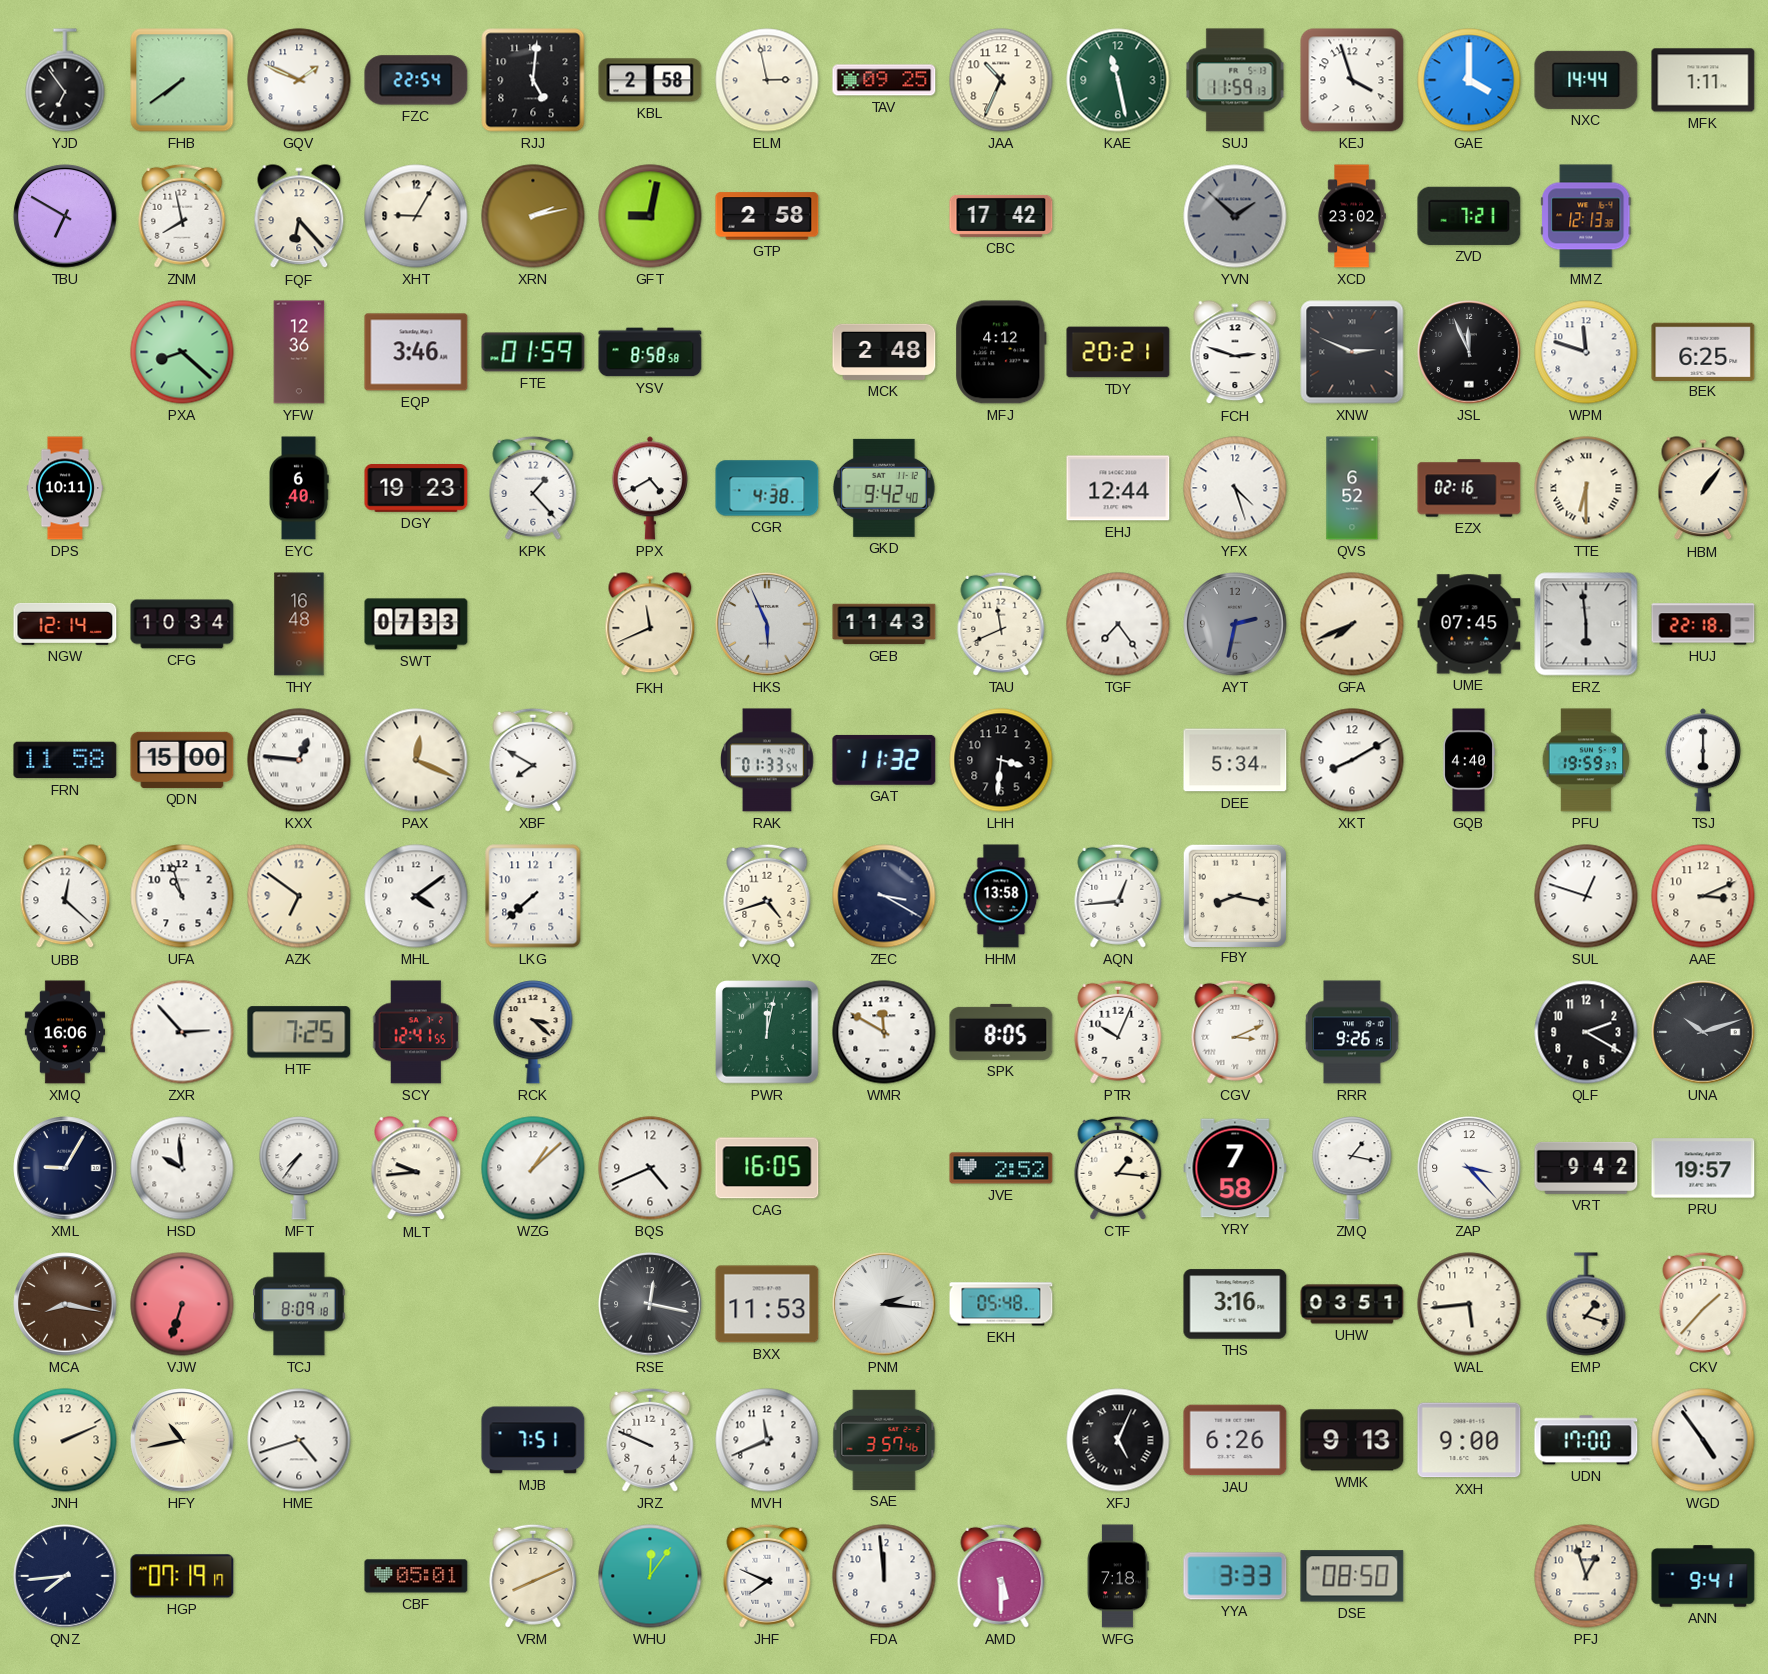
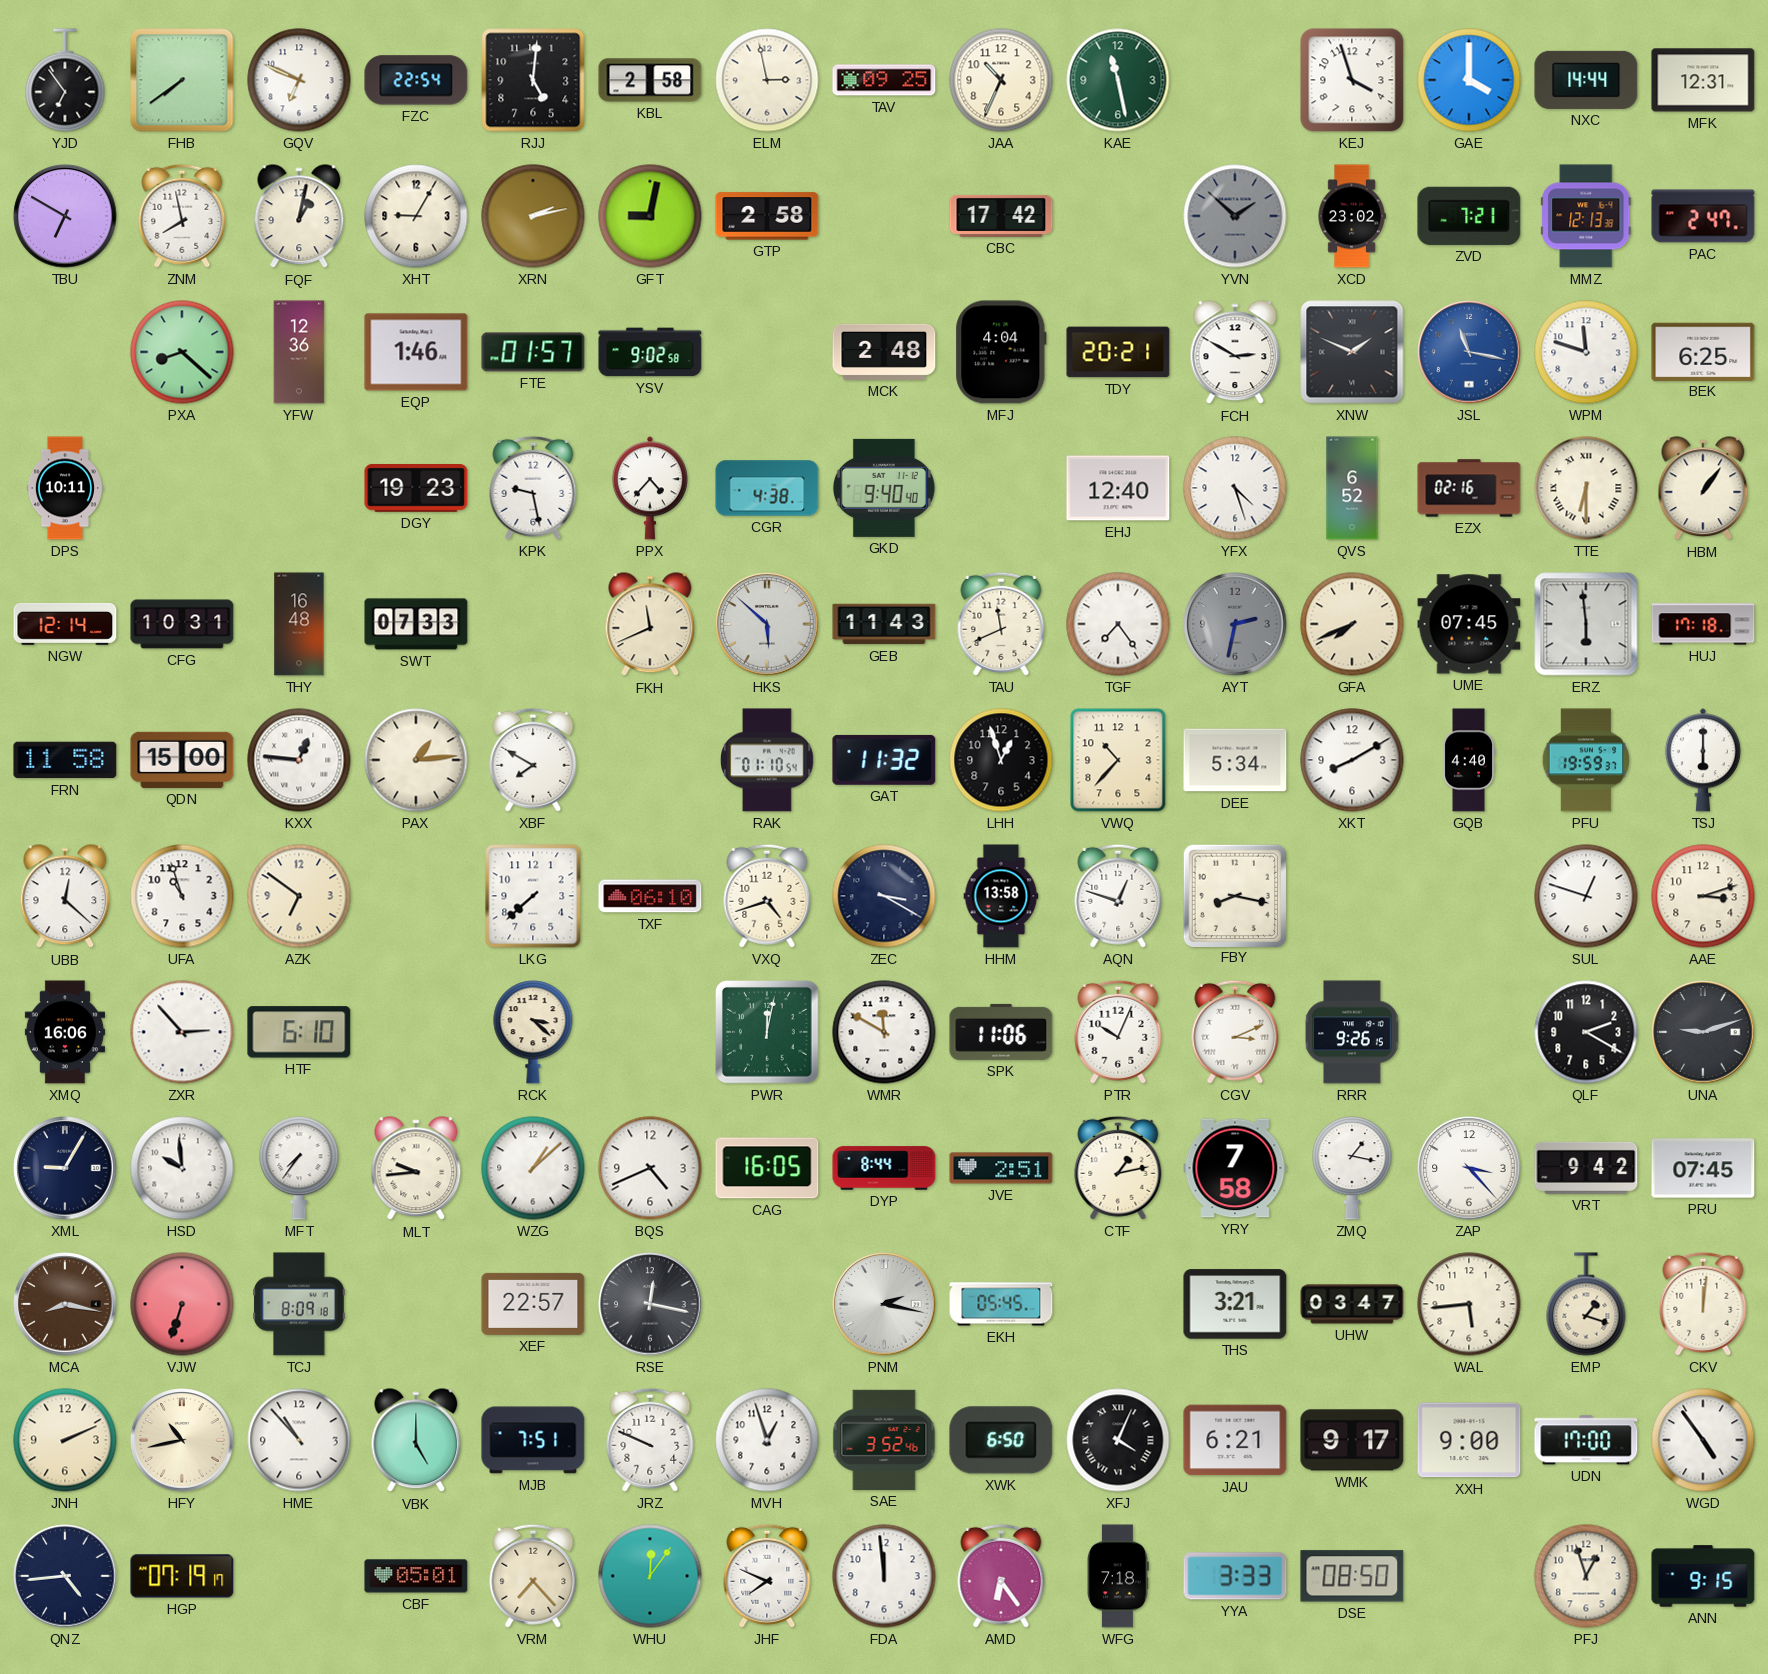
GQV: 1:49 -> 6:49 (299, 80)
SUJ: 11:59 -> none (1235, 80)
MFK: 1:11 -> 12:31 (1703, 80)
FQF: 6:23 -> 1:02 (299, 217)
PAC: none -> 2:47 (1703, 216)
EQP: 3:46 -> 1:46 (416, 352)
FTE: 01:59 -> 01:57 (533, 352)
YSV: 8:58 -> 9:02 (650, 352)
MFJ: 4:12 -> 4:04 (1001, 352)
FCH: 2:48 -> 2:50 (1235, 353)
XNW: 2:49 -> 1:49 (1352, 352)
JSL: 11:56 -> 11:17 (1469, 352)
JSL dial: black -> blue (1469, 352)
EYC: 6:40 -> none (299, 488)
KPK: 1:23 -> 9:28 (533, 488)
PPX: 4:40 -> 4:37 (650, 488)
GKD: 9:42 -> 9:40 (884, 488)
EHJ: 12:44 -> 12:40 (1118, 488)
CFG: 10:34 -> 10:31 (182, 624)
HKS: 5:56 -> 5:52 (767, 624)
HUJ: 22:18 -> 17:18 (1703, 624)
PAX: 12:19 -> 1:14 (416, 760)
RAK: 01:33 -> 01:10 (768, 760)
LHH: 3:31 -> 12:57 (1001, 760)
VWQ: none -> 10:37 (1118, 760)
MHL: 4:09 -> none (416, 896)
TXF: none -> 06:10 (650, 896)
AQN: 12:44 -> 12:48 (1118, 896)
AAE: 3:11 -> 3:12 (1703, 896)
HTF: 7:25 -> 6:10 (299, 1032)
SCY: 12:41 -> none (416, 1032)
SPK: 8:05 -> 11:06 (1001, 1032)
UNA: 10:12 -> 9:12 (1703, 1032)
DYP: none -> 8:44 (884, 1168)
JVE: 2:52 -> 2:51 (1001, 1168)
CTF: 1:16 -> 1:13 (1118, 1168)
PRU: 19:57 -> 07:45 (1703, 1168)
XEF: none -> 22:57 (533, 1304)
BXX: 11:53 -> none (767, 1304)
PNM: 2:16 -> 2:17 (884, 1304)
EKH: 05:48 -> 05:45 (1001, 1304)
THS: 3:16 -> 3:21 (1235, 1304)
UHW: 03:51 -> 03:47 (1352, 1304)
CKV: 1:37 -> 12:01 (1703, 1304)
HME: 4:42 -> 10:53 (299, 1440)
VBK: none -> 5:00 (416, 1441)
MVH: 11:41 -> 12:57 (767, 1440)
SAE: 3:57 -> 3:52 (884, 1440)
XWK: none -> 6:50 (1001, 1440)
XFJ: 5:04 -> 4:04 (1118, 1440)
JAU: 6:26 -> 6:21 (1235, 1440)
WMK: 9:13 -> 9:17 (1352, 1440)
QNZ: 7:44 -> 4:44 (65, 1576)
VRM: 8:11 -> 7:23 (533, 1576)
AMD: 5:30 -> 6:24 (1001, 1576)
ANN: 9:41 -> 9:15 (1703, 1576)
